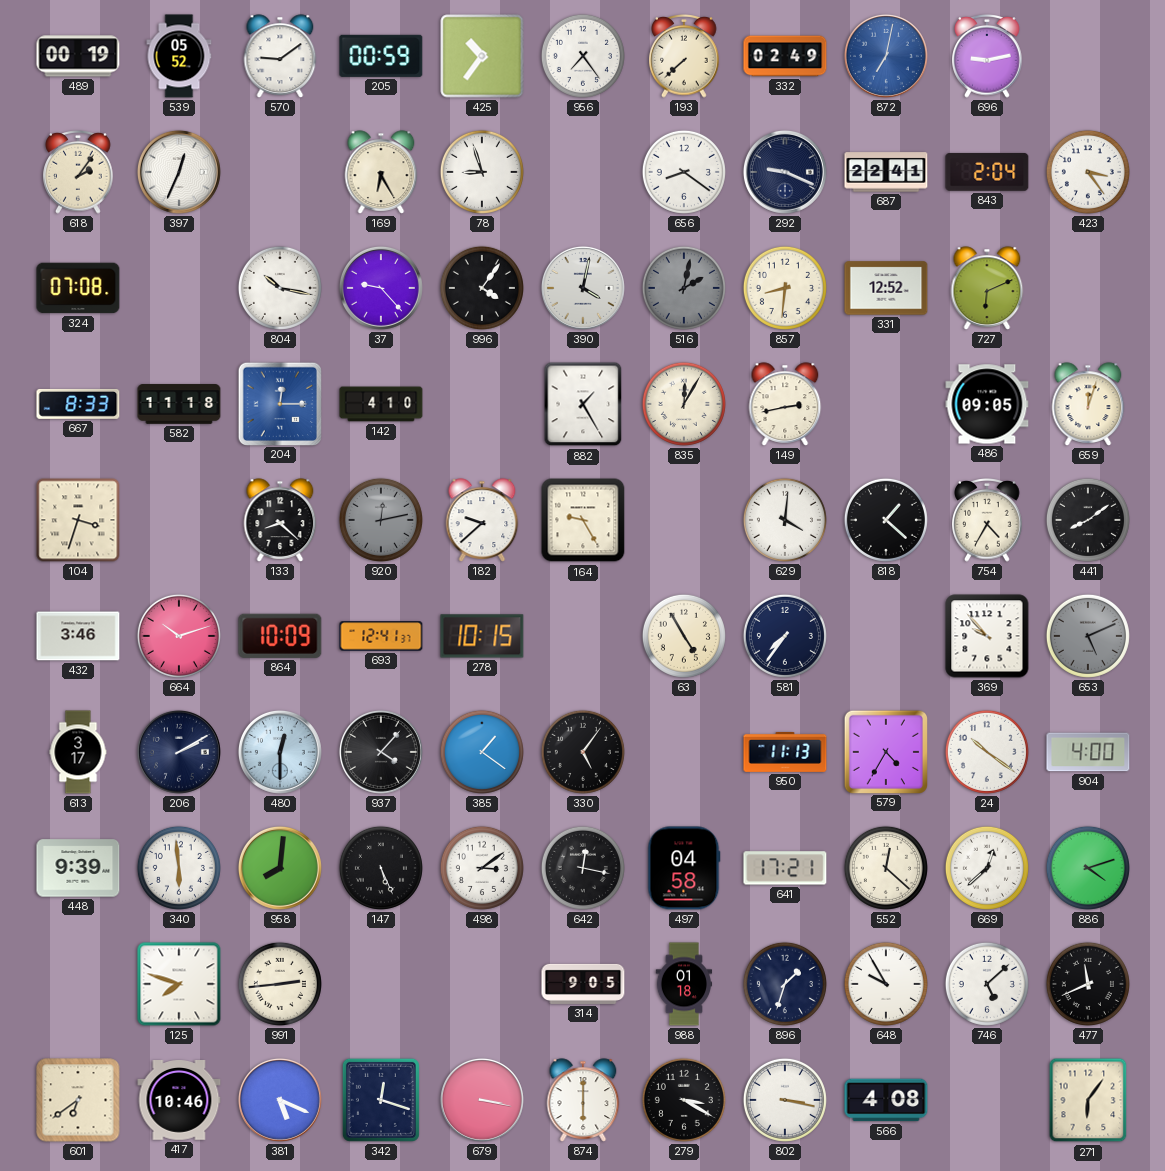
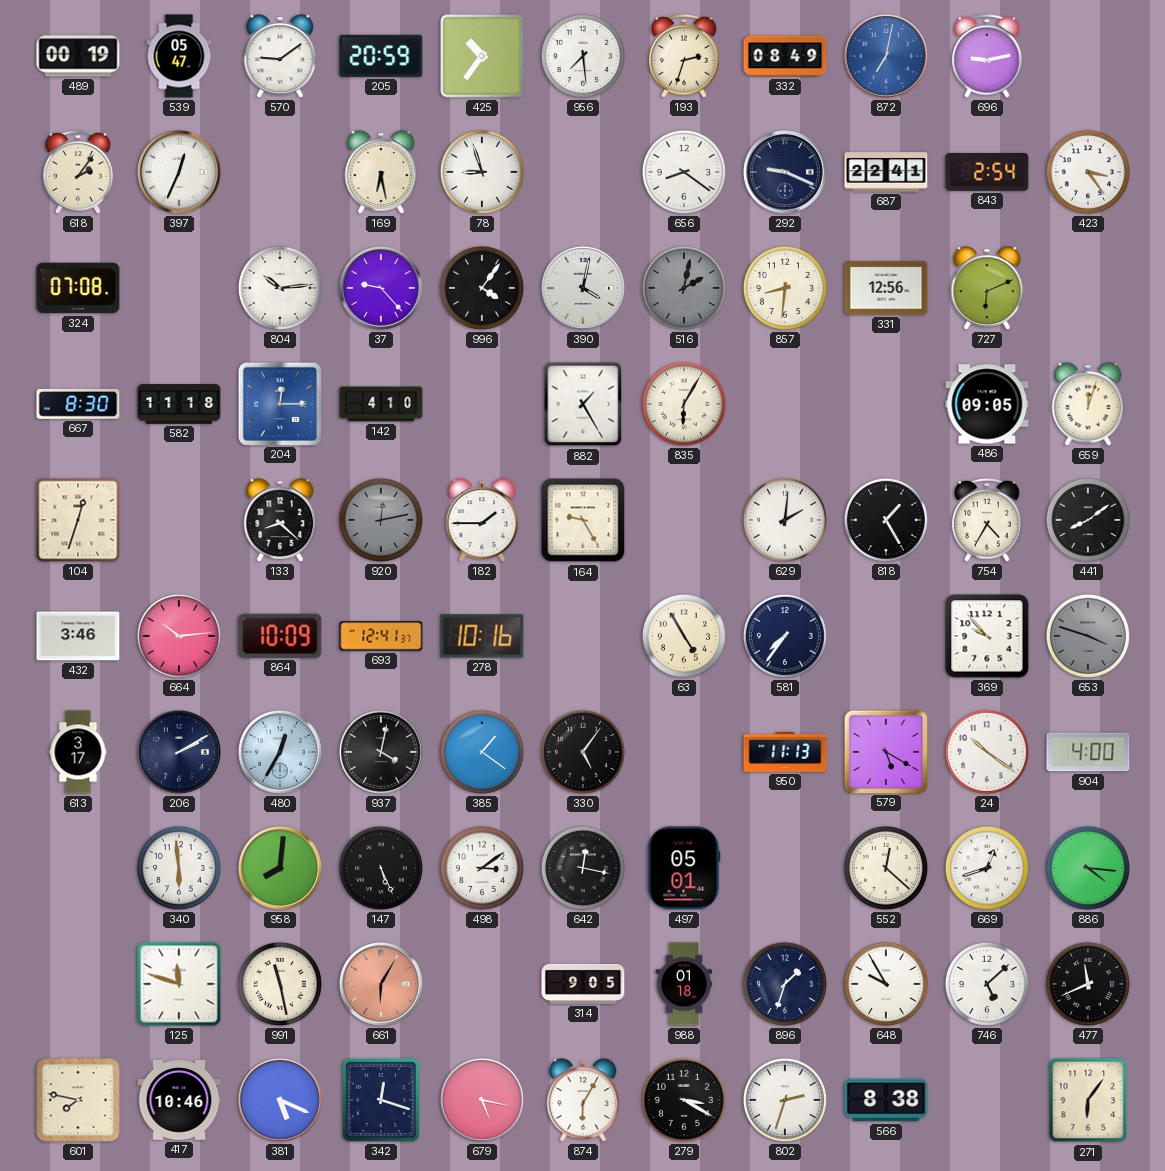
539: 05:52 -> 05:47 (179, 56)
205: 00:59 -> 20:59 (381, 56)
956: 7:24 -> 7:29 (583, 56)
193: 7:38 -> 2:33 (684, 57)
332: 02:49 -> 08:49 (785, 56)
169: 6:25 -> 6:28 (381, 172)
843: 2:04 -> 2:54 (987, 172)
804: 10:17 -> 10:14 (280, 288)
331: 12:52 -> 12:56 (886, 288)
667: 8:33 -> 8:30 (78, 404)
835: 12:05 -> 6:05 (684, 404)
149: 2:43 -> none (785, 404)
104: 3:33 -> 12:33 (78, 520)
182: 9:38 -> 1:45 (482, 520)
629: 4:01 -> 2:01 (785, 520)
818: 1:22 -> 1:25 (886, 520)
664: 10:12 -> 10:14 (179, 636)
278: 10:15 -> 10:16 (482, 636)
653: 5:11 -> 3:48 (1088, 636)
480: 12:30 -> 12:35 (280, 752)
937: 4:07 -> 4:02 (381, 752)
579: 4:35 -> 5:20 (885, 751)
448: 9:39 -> none (78, 868)
497: 04:58 -> 05:01 (684, 868)
641: 17:21 -> none (785, 868)
669: 12:38 -> 12:42 (987, 868)
886: 4:12 -> 4:16 (1088, 868)
125: 7:48 -> 11:48 (179, 984)
991: 2:44 -> 11:28 (280, 984)
661: none -> 6:05 (381, 984)
601: 6:39 -> 7:47 (78, 1100)
679: 3:17 -> 5:17 (482, 1100)
874: 6:00 -> 6:05 (583, 1100)
802: 3:17 -> 2:33 (785, 1100)
566: 4:08 -> 8:38 (886, 1100)
